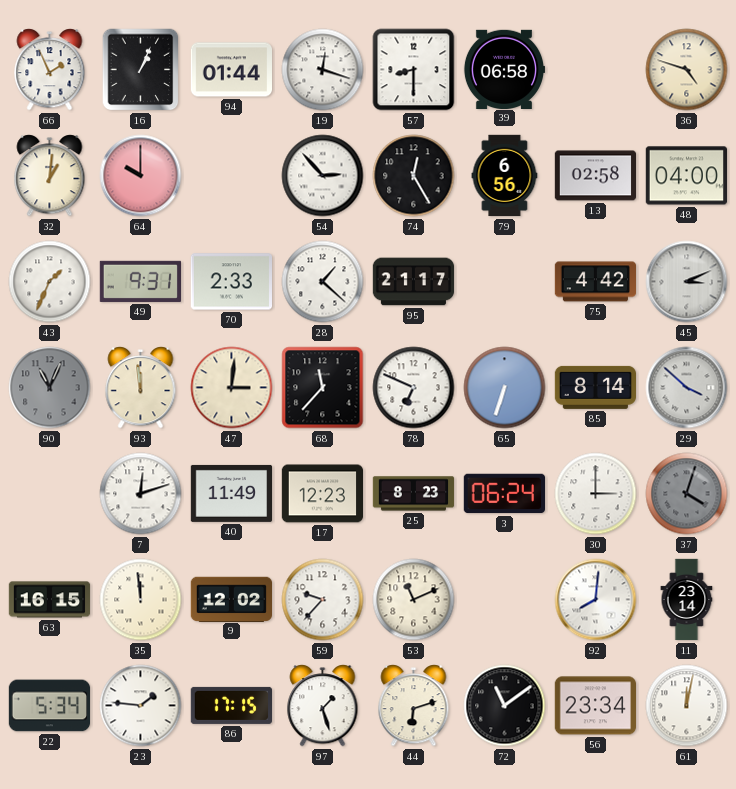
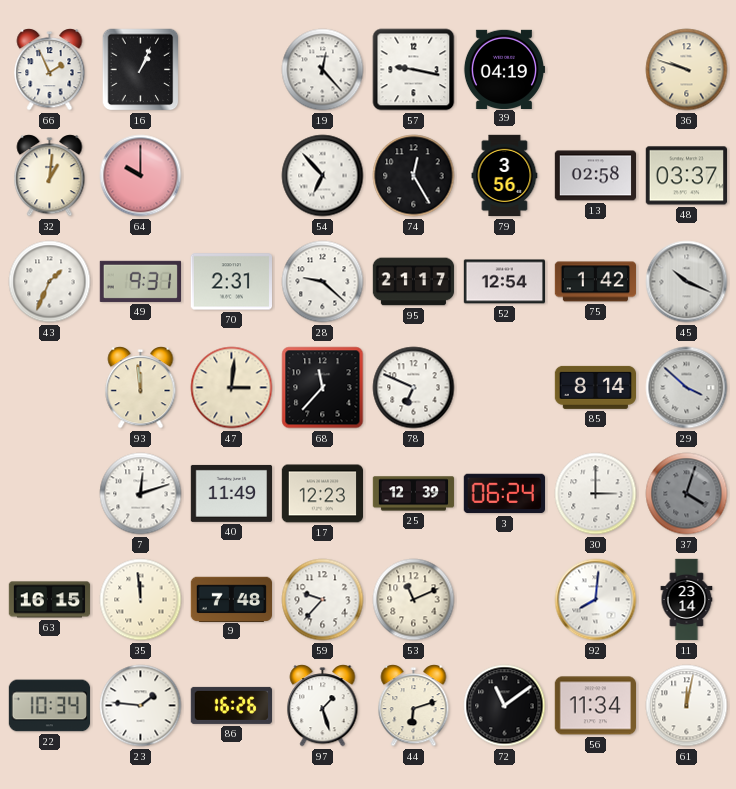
94: 01:44 -> none (231, 70)
19: 12:18 -> 12:23 (323, 70)
57: 8:30 -> 9:17 (414, 70)
39: 06:58 -> 04:19 (503, 69)
36: 4:48 -> 9:48 (687, 70)
54: 2:53 -> 6:53 (323, 176)
79: 6:56 -> 3:56 (505, 176)
48: 04:00 -> 03:37 (686, 176)
70: 2:33 -> 2:31 (231, 282)
28: 1:22 -> 9:22 (323, 282)
52: none -> 12:54 (504, 282)
75: 4:42 -> 1:42 (596, 282)
45: 3:11 -> 10:19 (687, 282)
90: 11:04 -> none (50, 388)
65: 6:33 -> none (505, 388)
25: 8:23 -> 12:39 (414, 494)
9: 12:02 -> 7:48 (231, 599)
22: 5:34 -> 10:34 (50, 706)
86: 17:15 -> 16:26 (231, 705)
56: 23:34 -> 11:34 (595, 706)
